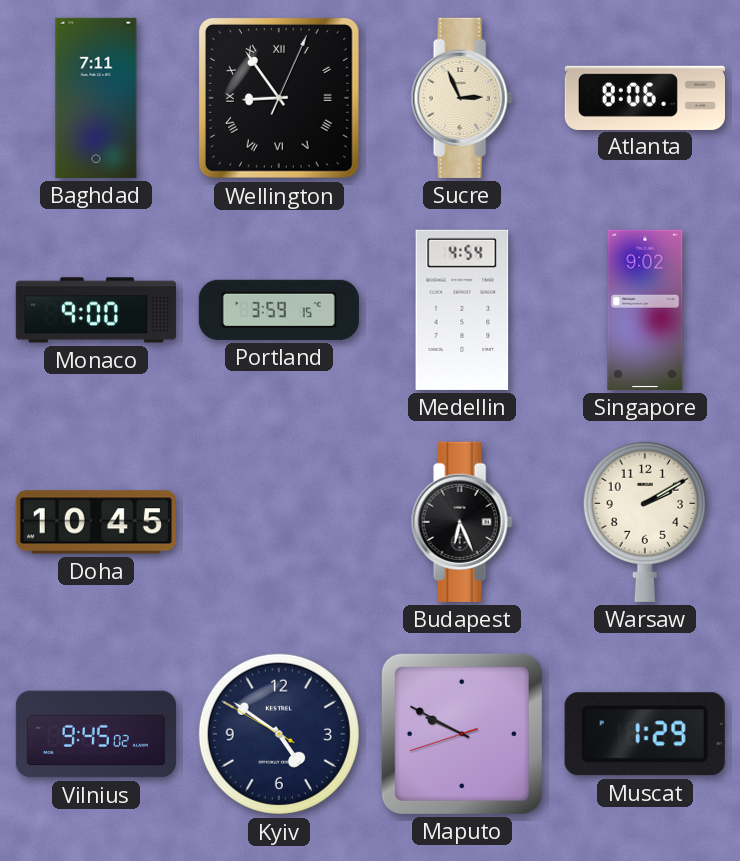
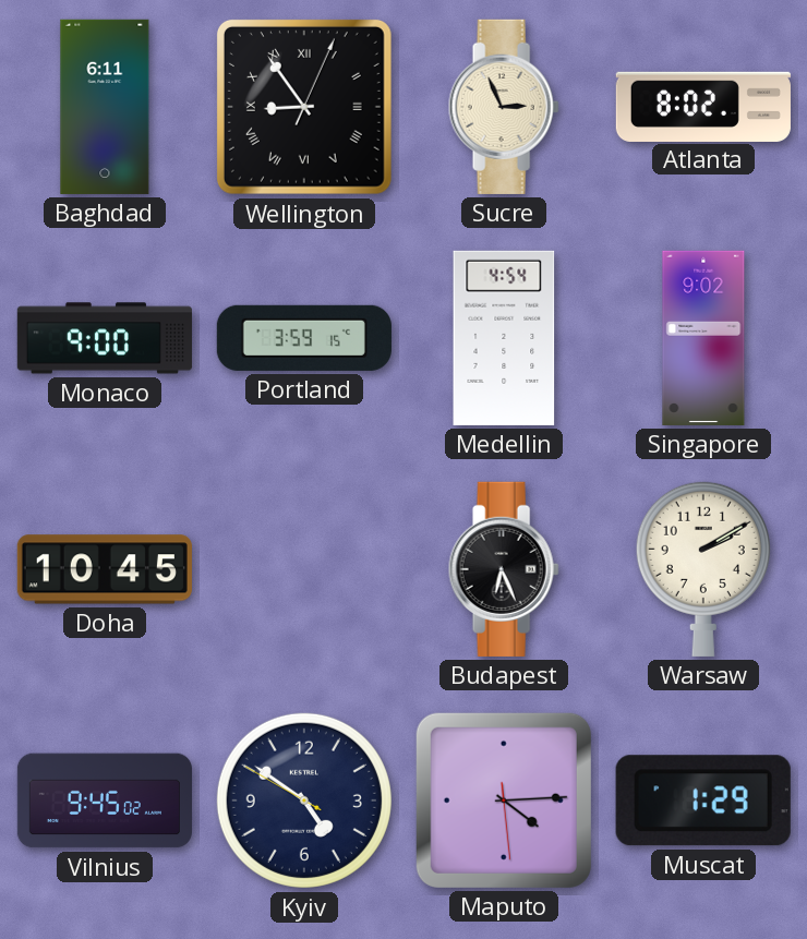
Baghdad: 7:11 -> 6:11 (105, 107)
Atlanta: 8:06 -> 8:02 (703, 106)
Maputo: 9:49 -> 4:14 (504, 800)
